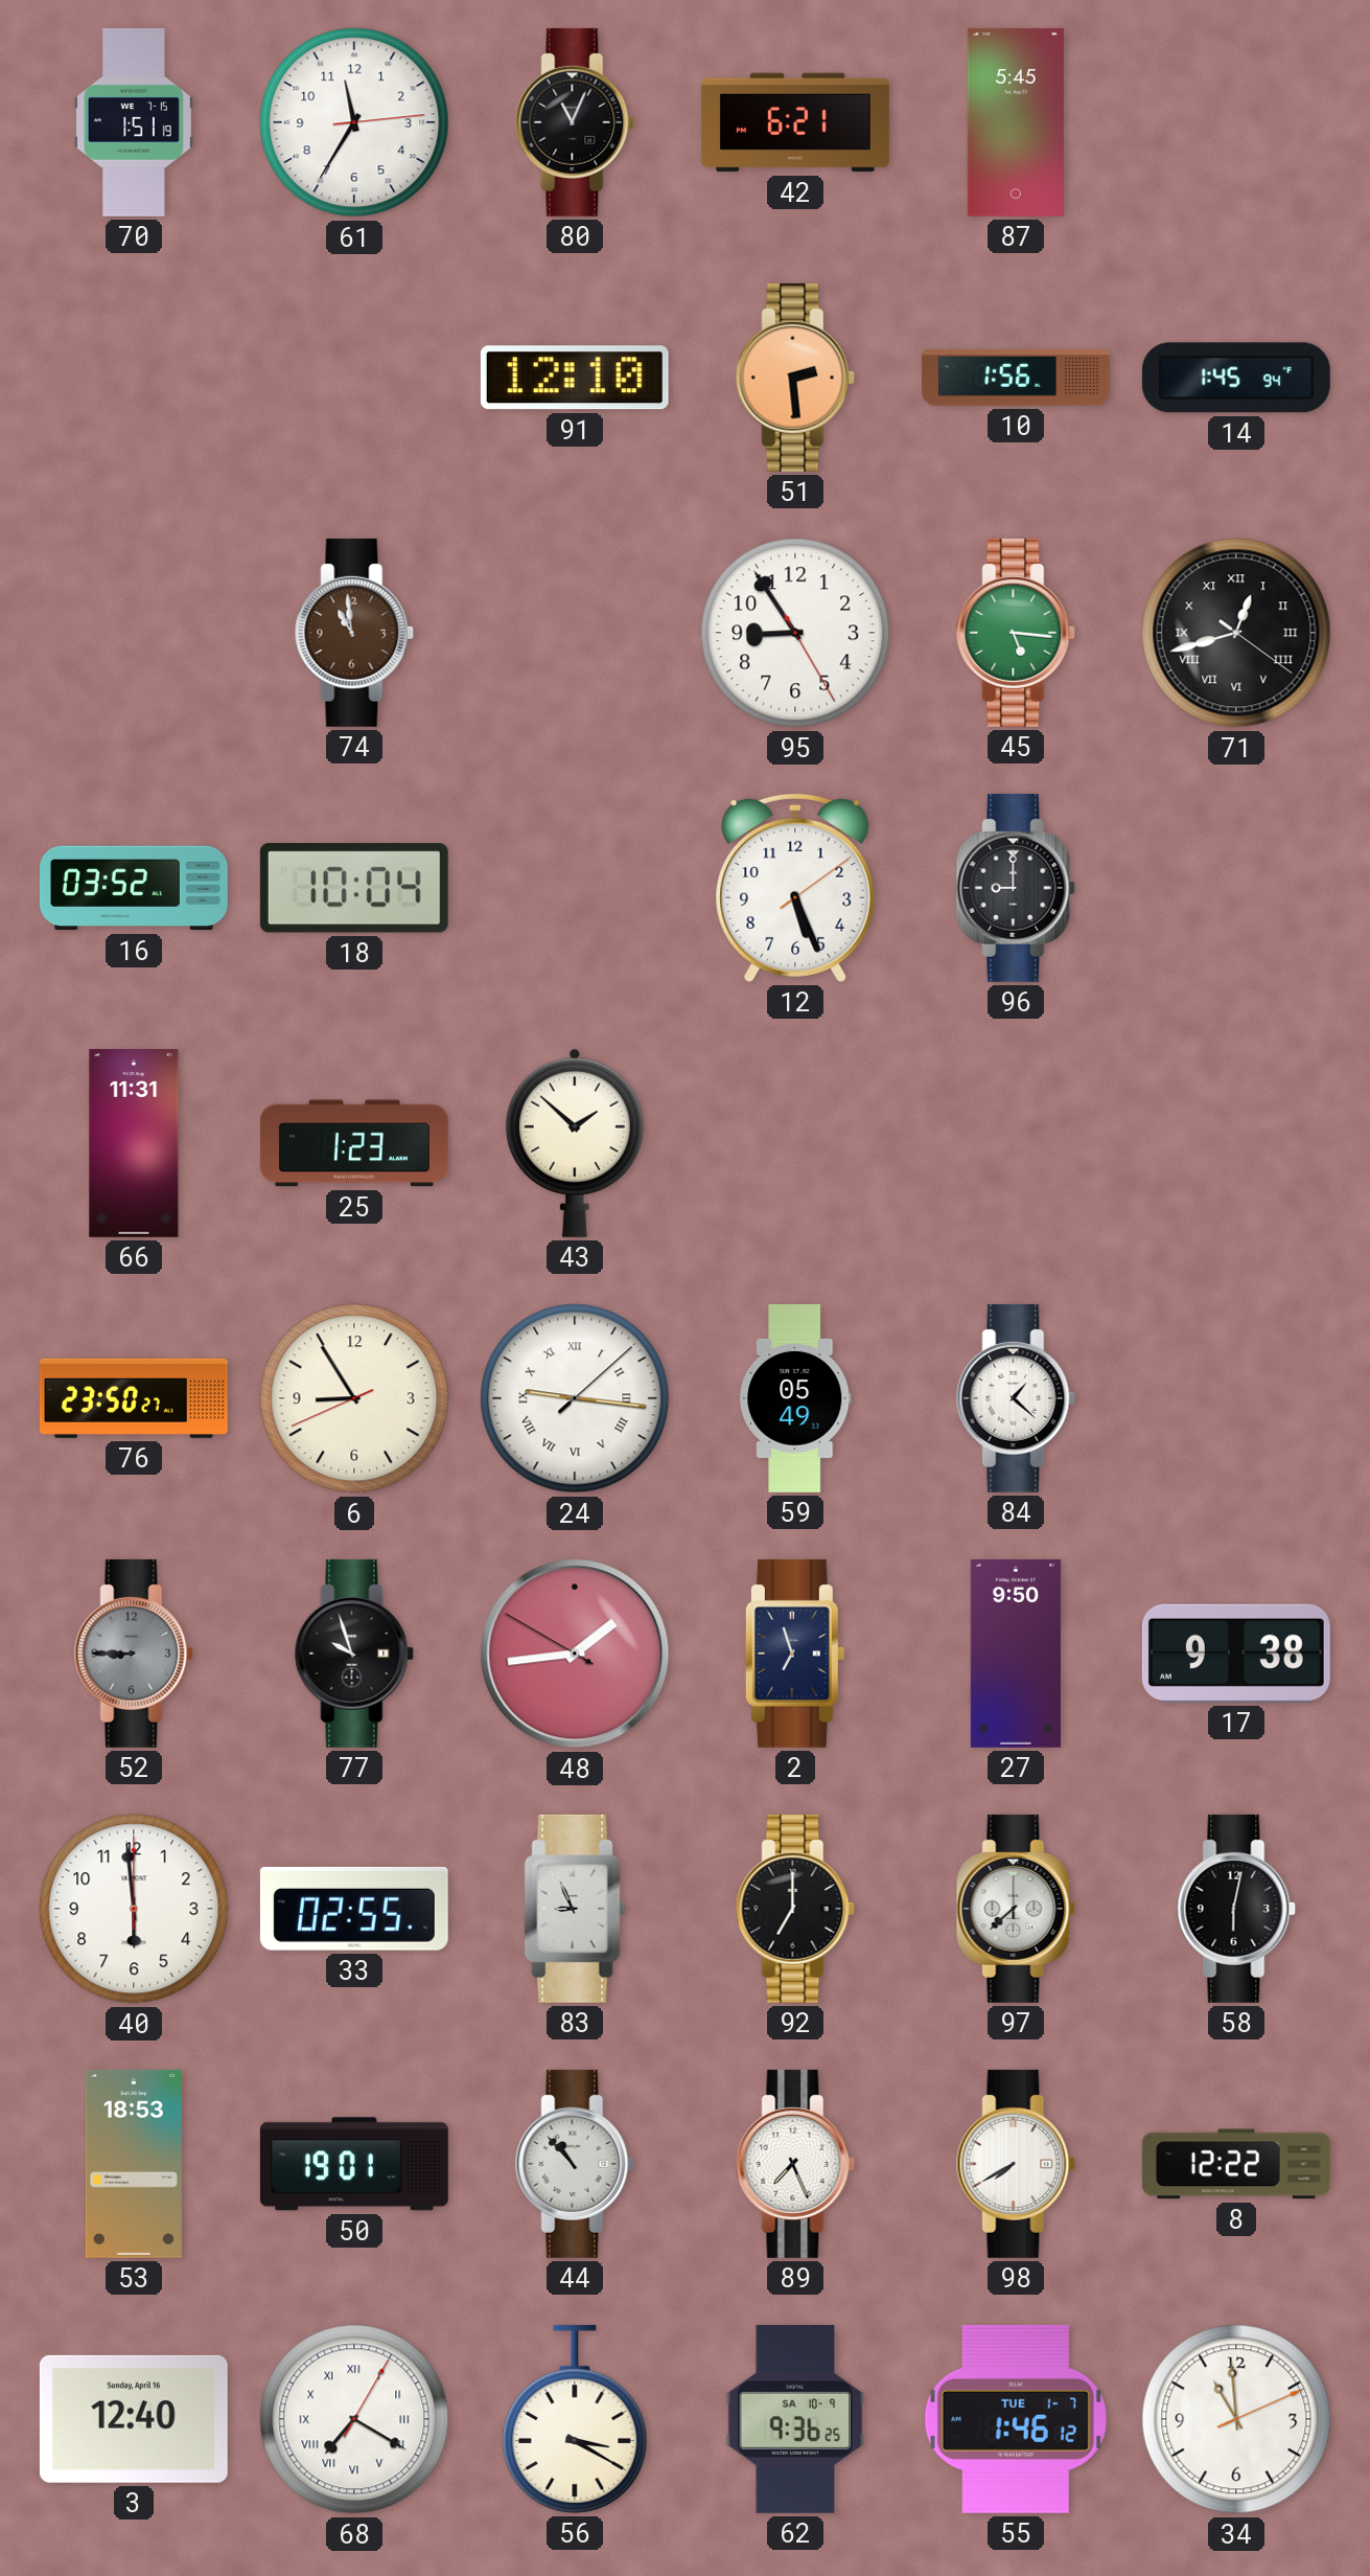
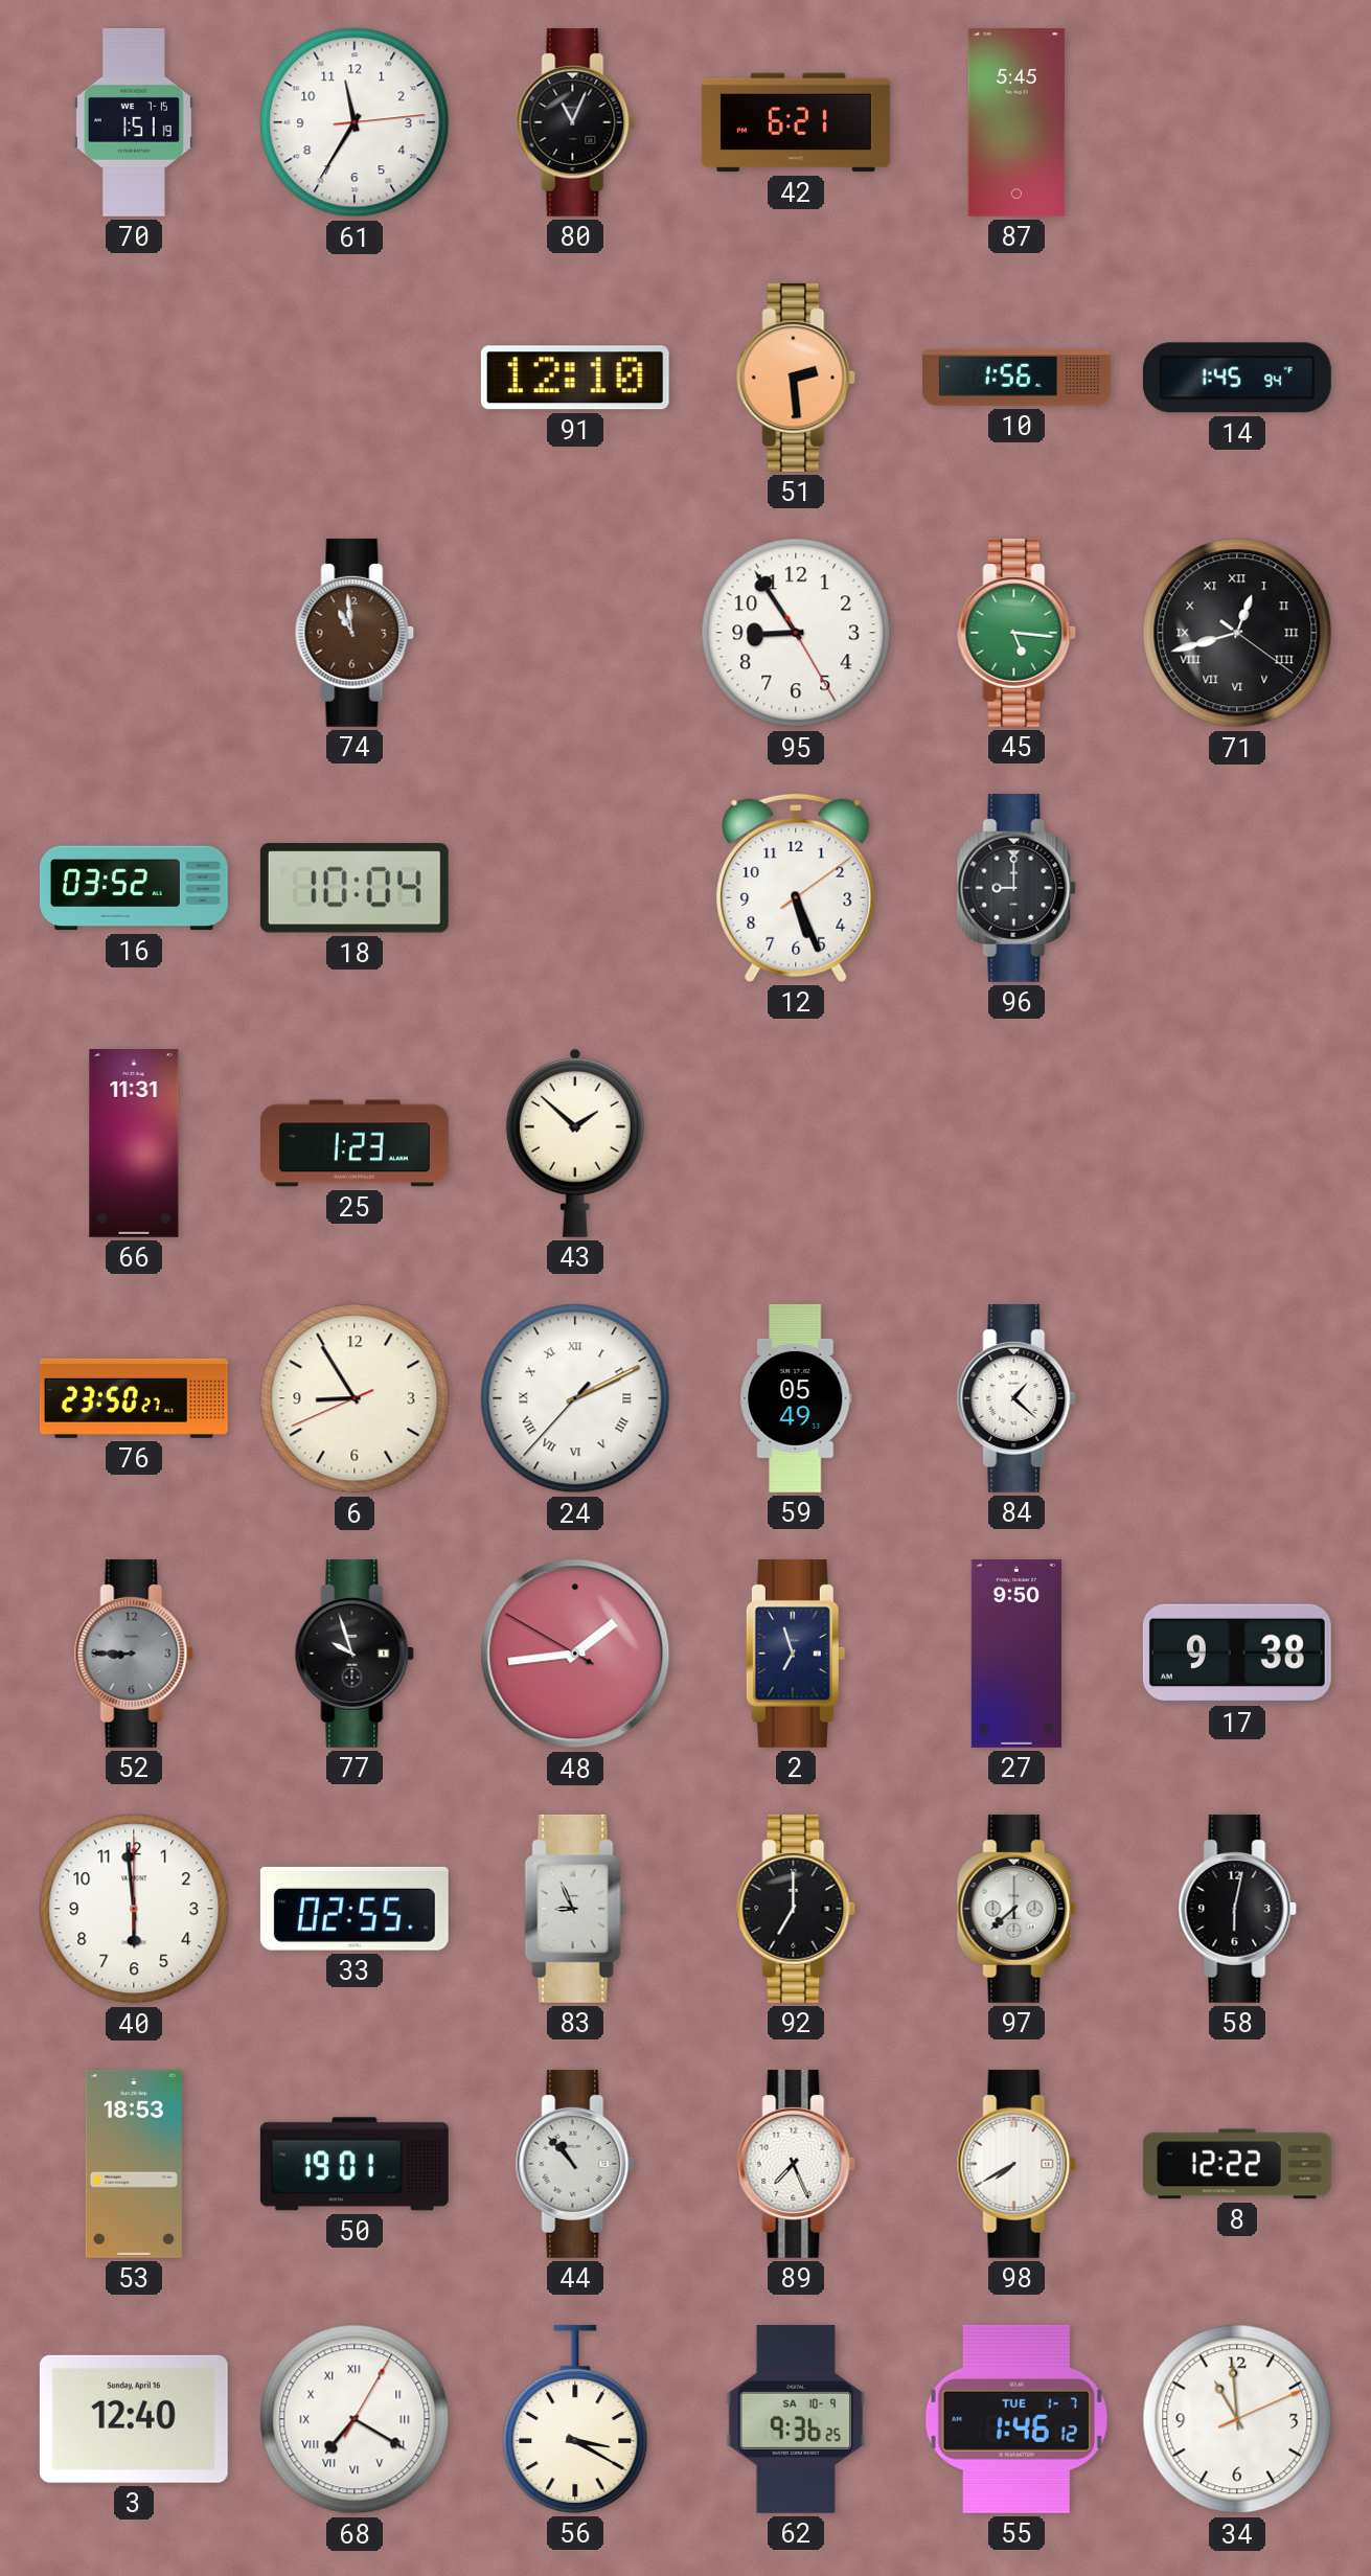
24: 9:16 -> 2:10 (575, 1398)
